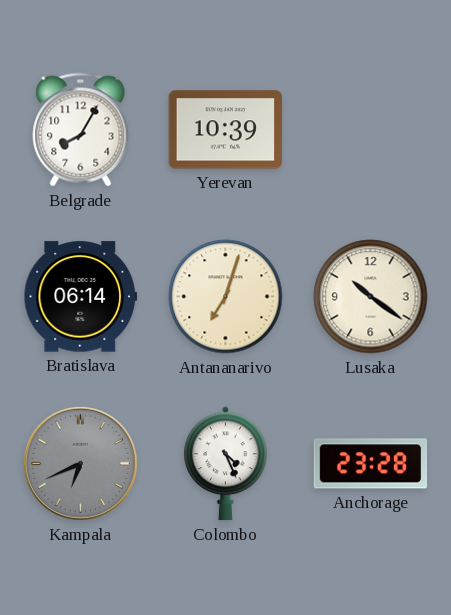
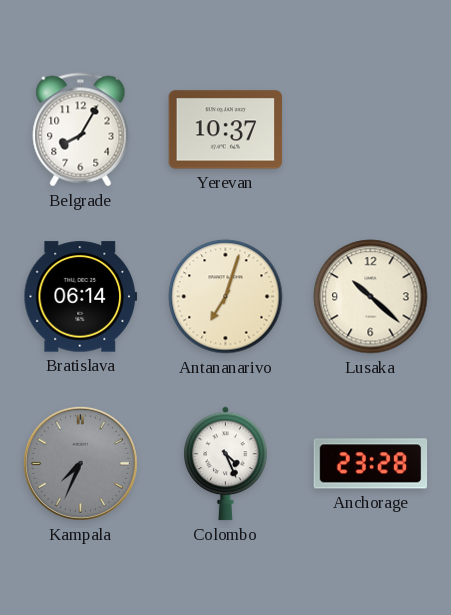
Yerevan: 10:39 -> 10:37 (226, 130)
Lusaka: 10:21 -> 10:22 (371, 297)
Kampala: 6:41 -> 7:34 (80, 463)
